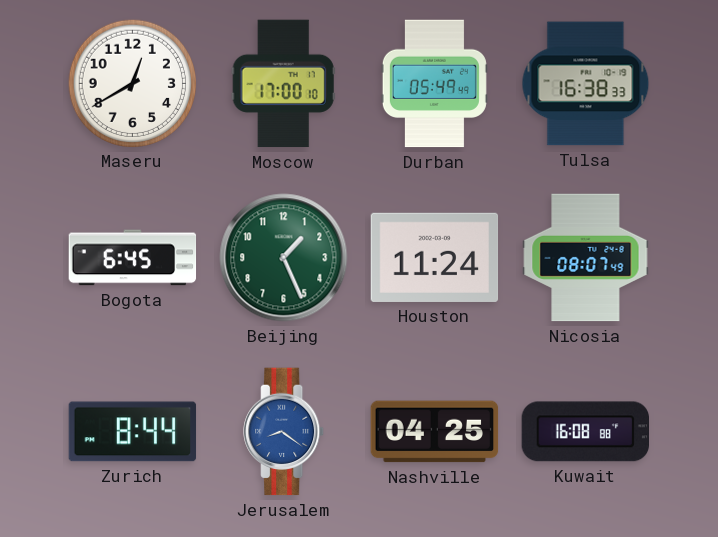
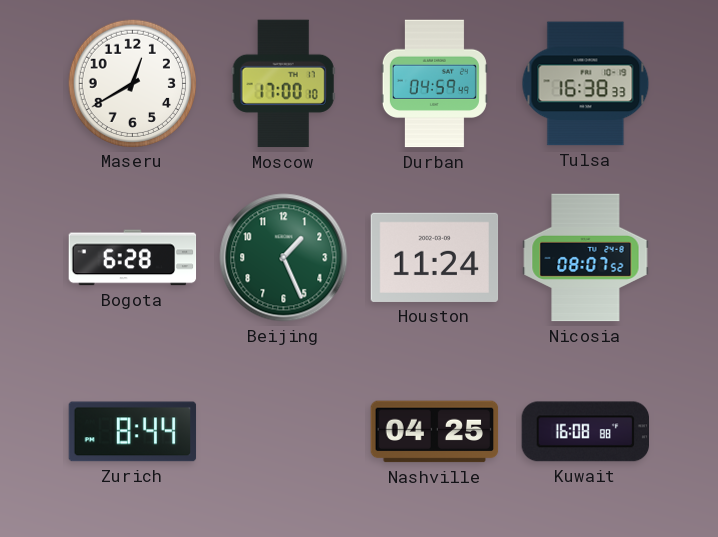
Durban: 05:49 -> 04:59 (434, 84)
Bogota: 6:45 -> 6:28 (133, 258)
Nicosia: 08:07:49 -> 08:07:52 (586, 258)
Jerusalem: 8:21 -> none (284, 432)
